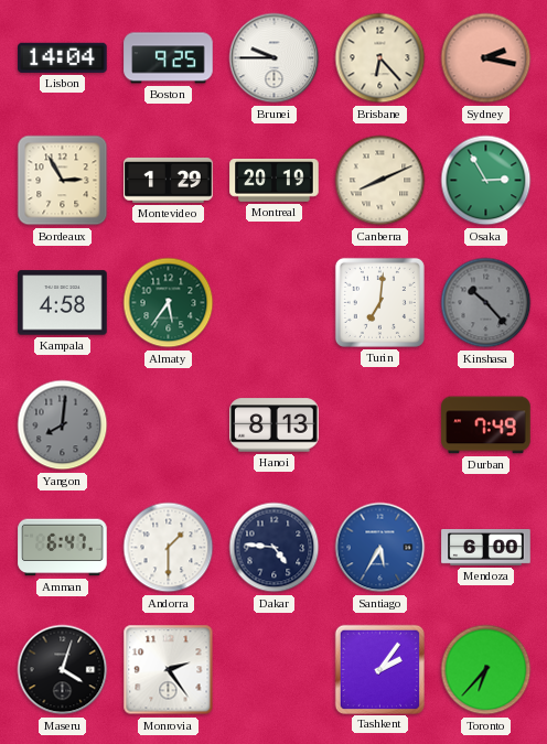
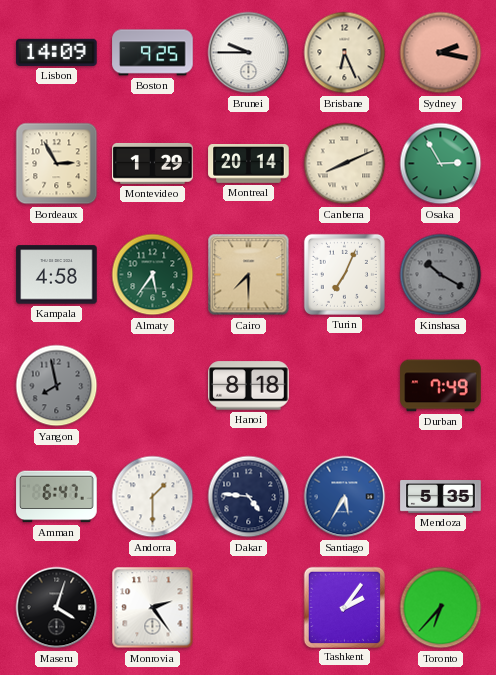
Lisbon: 14:04 -> 14:09 (57, 52)
Brisbane: 6:23 -> 6:26 (345, 53)
Montreal: 20:19 -> 20:14 (249, 164)
Cairo: none -> 7:30 (249, 275)
Turin: 7:01 -> 7:04 (344, 274)
Kinshasa: 10:23 -> 10:20 (441, 275)
Yangon: 8:01 -> 7:58 (57, 386)
Hanoi: 8:13 -> 8:18 (249, 386)
Mendoza: 6:00 -> 5:35 (441, 497)
